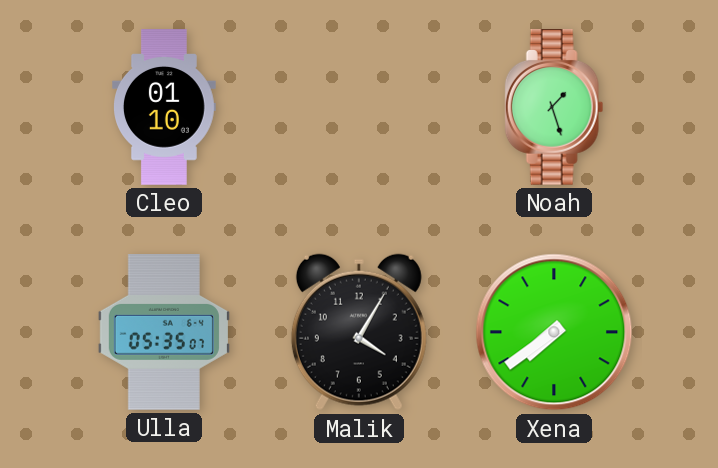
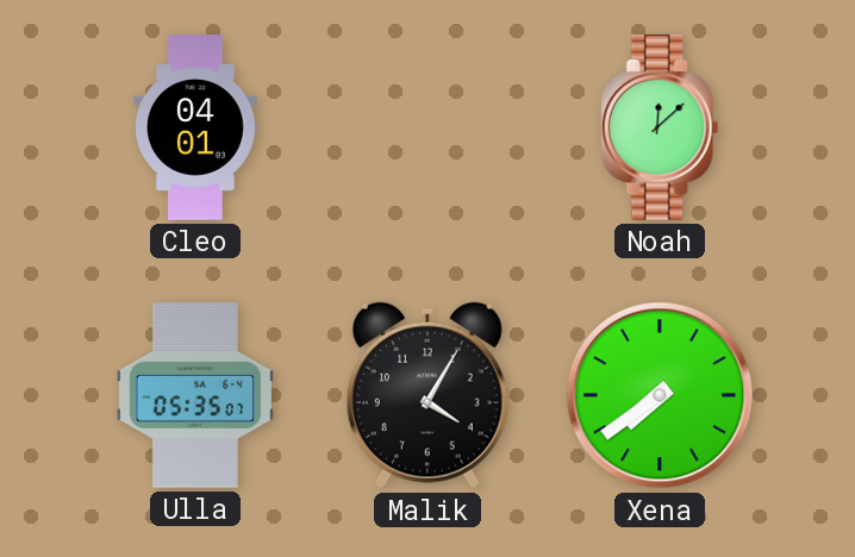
Cleo: 01:10 -> 04:01 (196, 127)
Noah: 1:27 -> 12:08 (660, 127)
